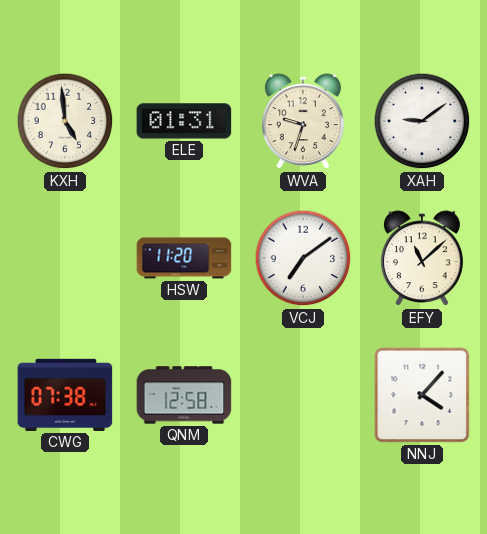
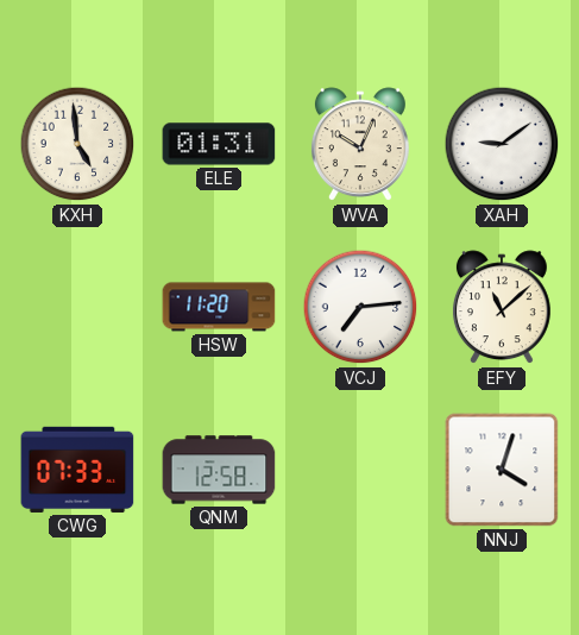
WVA: 9:33 -> 10:04 (360, 145)
VCJ: 7:09 -> 7:14 (360, 307)
CWG: 07:38 -> 07:33 (77, 470)
NNJ: 4:07 -> 4:03 (502, 470)
